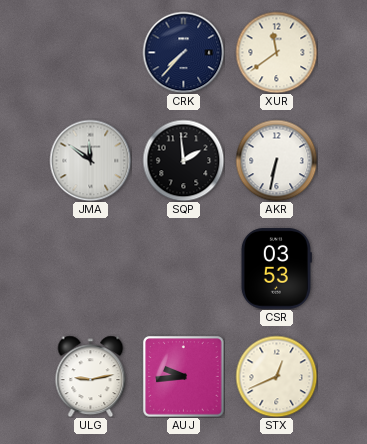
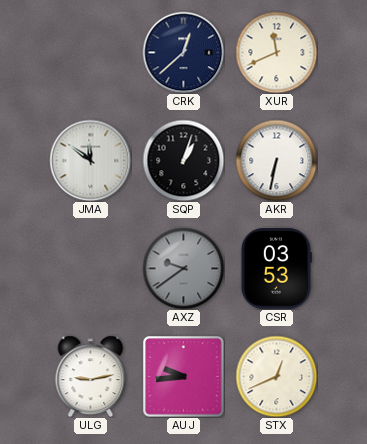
CRK: 7:37 -> 12:38 (183, 52)
XUR: 11:39 -> 11:41 (276, 52)
SQP: 1:59 -> 1:03 (183, 160)
AXZ: none -> 9:39 (183, 268)
